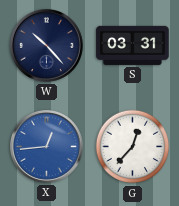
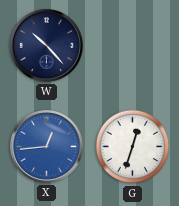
S: 03:31 -> none (133, 45)
G: 12:37 -> 12:33 (133, 147)
